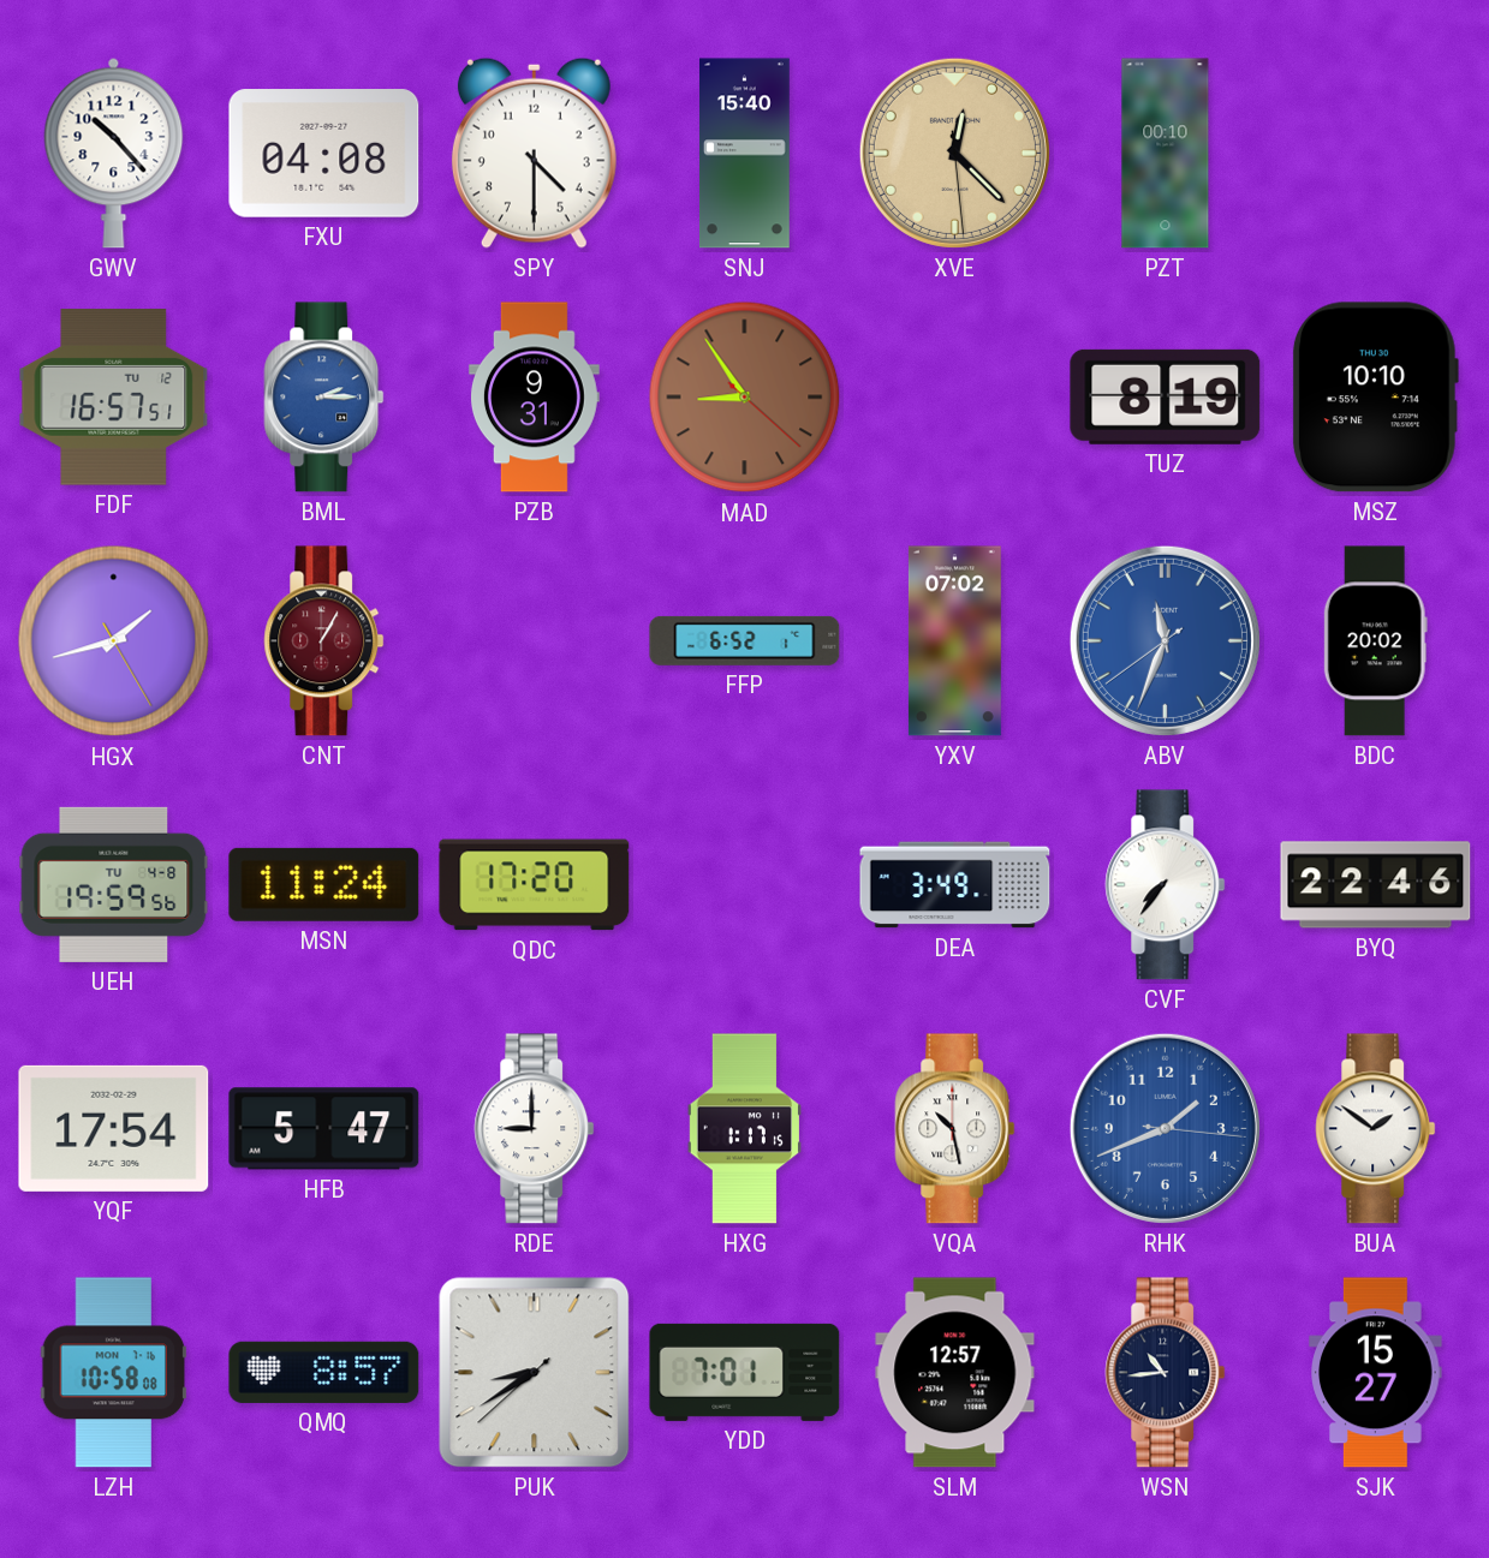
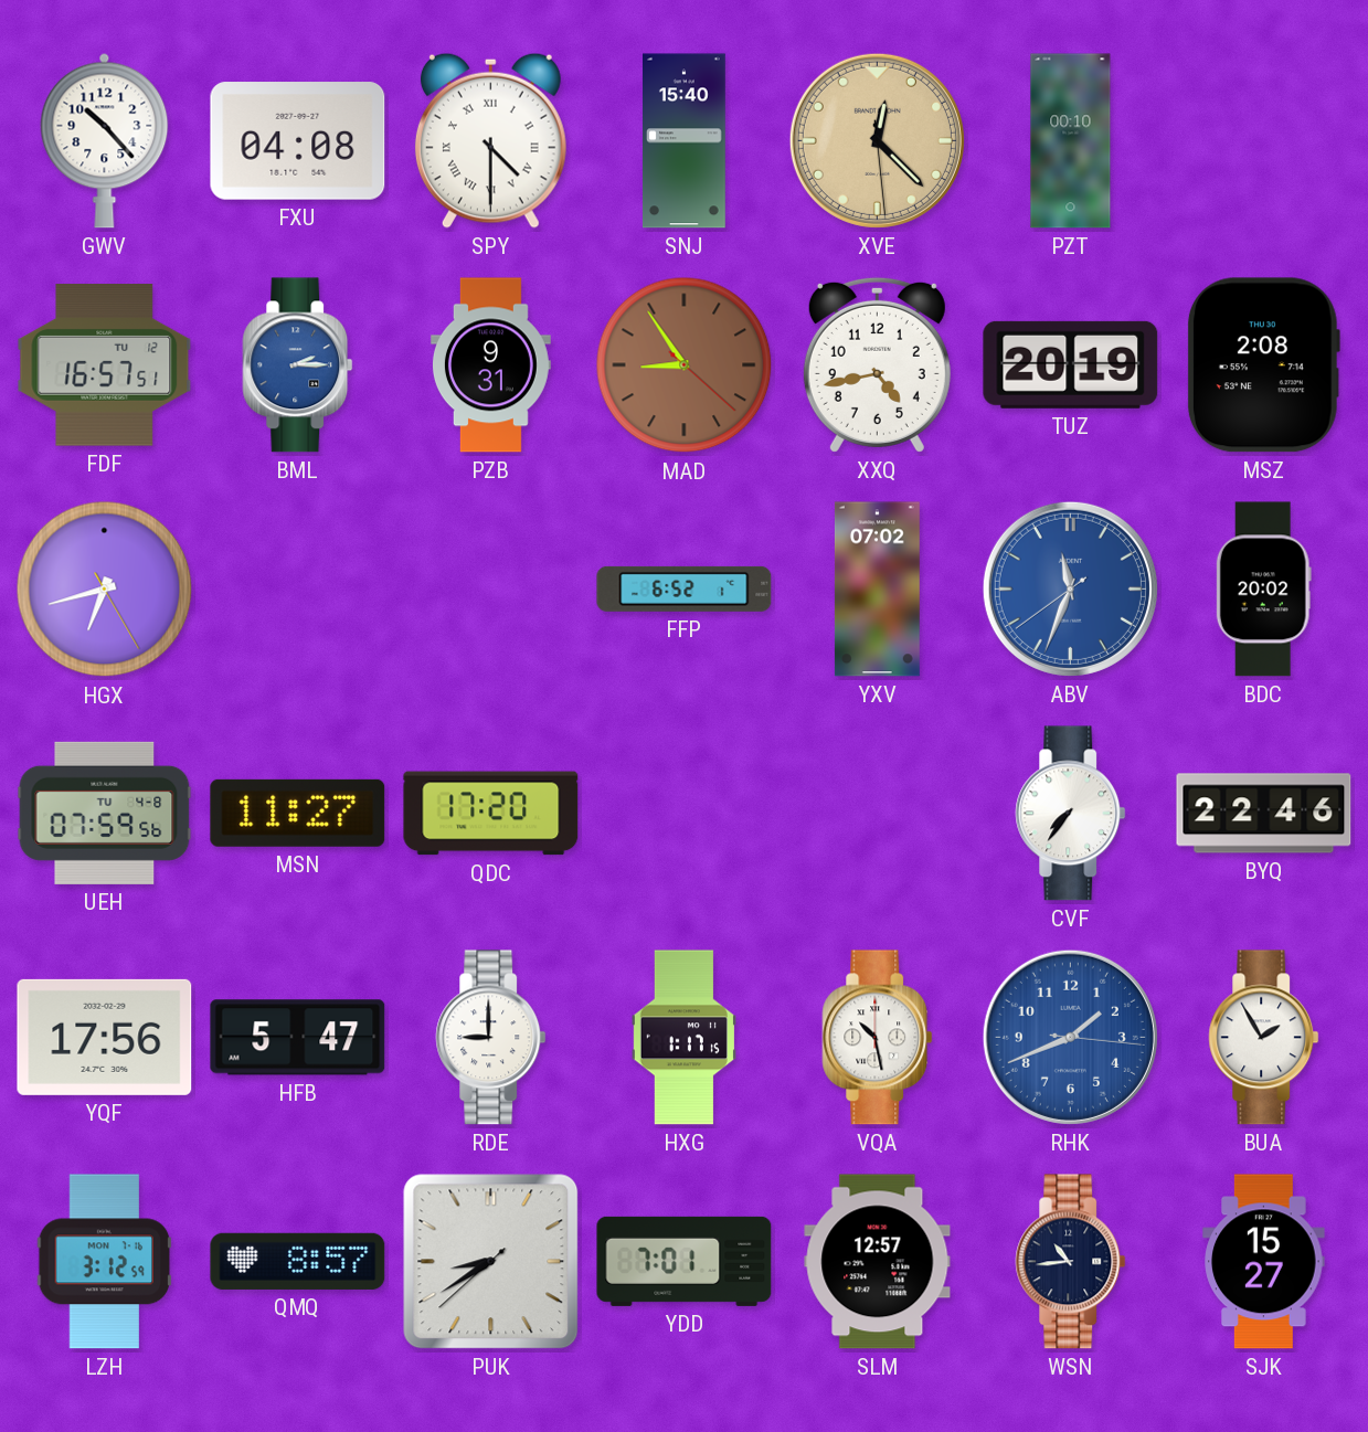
SPY numerals: Arabic -> Roman (490, 140)
XXQ: none -> 4:43 (877, 364)
TUZ: 8:19 -> 20:19 (1071, 364)
MSZ: 10:10 -> 2:08 (1263, 365)
HGX: 1:42 -> 6:42 (105, 590)
CNT: 1:05 -> none (324, 641)
UEH: 19:59 -> 07:59 (105, 813)
MSN: 11:24 -> 11:27 (298, 813)
DEA: 3:49 -> none (955, 885)
YQF: 17:54 -> 17:56 (105, 1037)
BUA: 1:51 -> 1:55 (1264, 1038)
LZH: 10:58 -> 3:12 (105, 1262)
